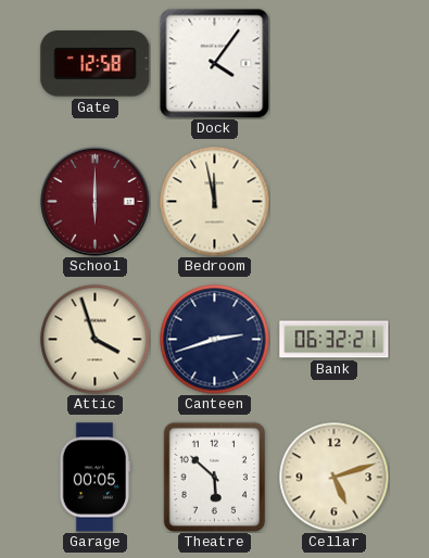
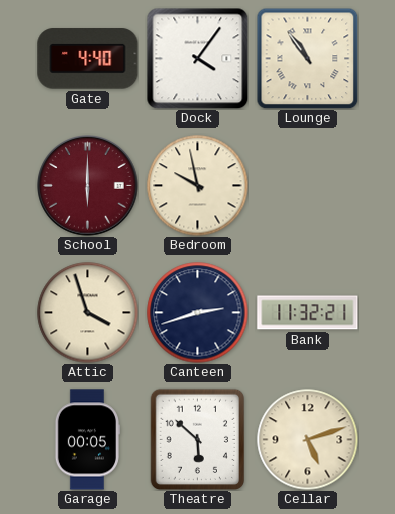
Gate: 12:58 -> 4:40 (88, 59)
Lounge: none -> 10:54 (307, 58)
Bedroom: 11:58 -> 9:58 (198, 186)
Bank: 06:32 -> 11:32 (308, 313)
